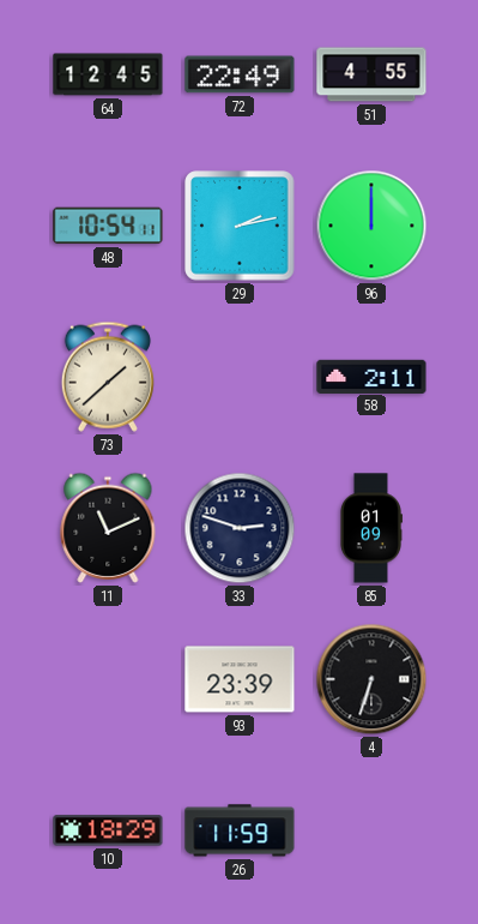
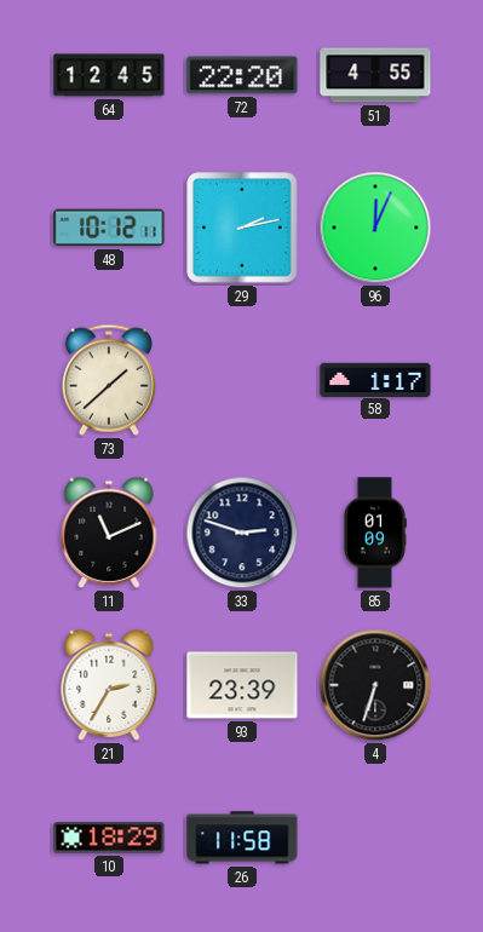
72: 22:49 -> 22:20 (242, 75)
48: 10:54 -> 10:12 (109, 228)
96: 12:00 -> 12:04 (375, 228)
58: 2:11 -> 1:17 (375, 379)
21: none -> 2:35 (109, 685)
26: 11:59 -> 11:58 (242, 838)
